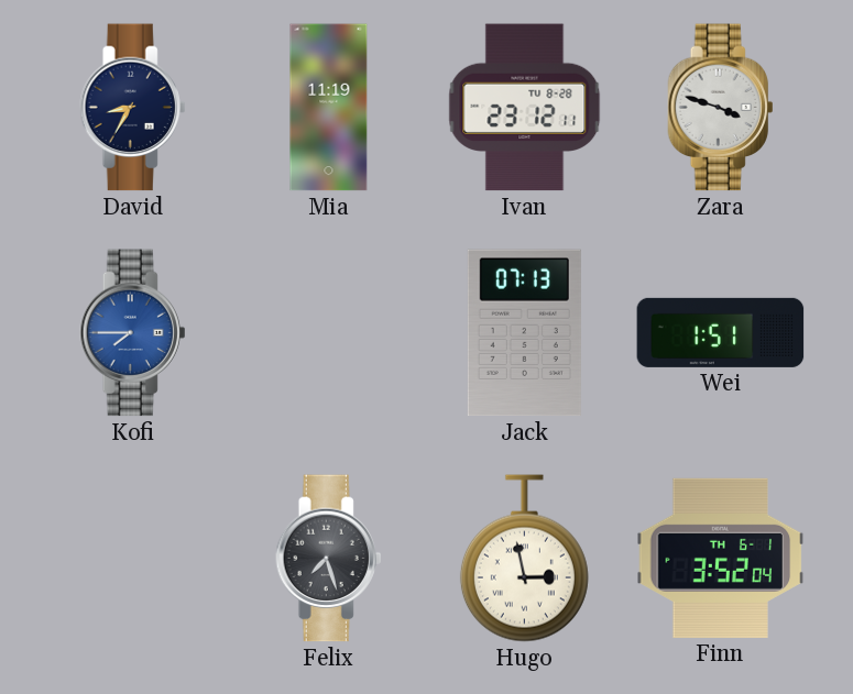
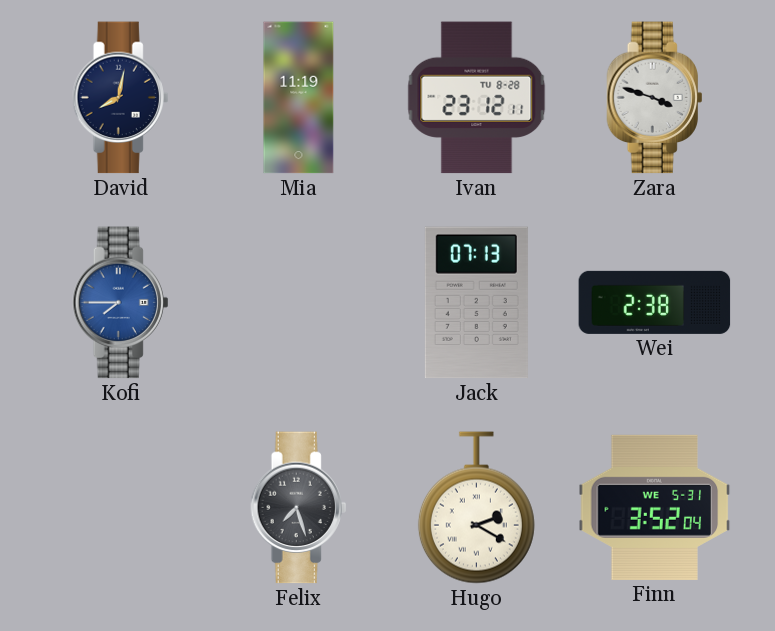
David: 8:35 -> 8:02 (121, 98)
Wei: 1:51 -> 2:38 (655, 302)
Hugo: 2:58 -> 2:20 (476, 508)
Finn date: TH 6-1 -> WE 5-31 (655, 507)
